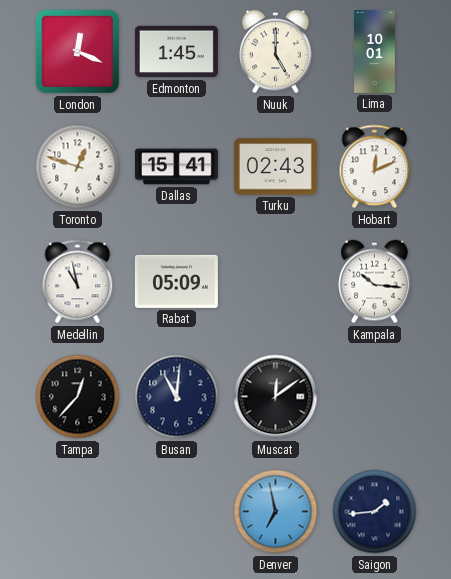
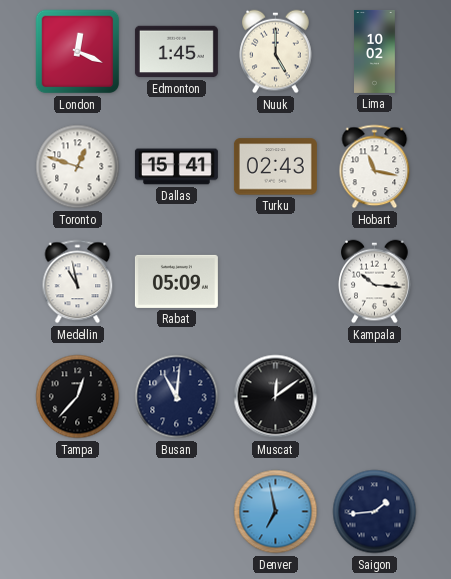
Lima: 10:01 -> 10:02 (375, 51)
Hobart: 12:11 -> 11:17 (375, 167)
